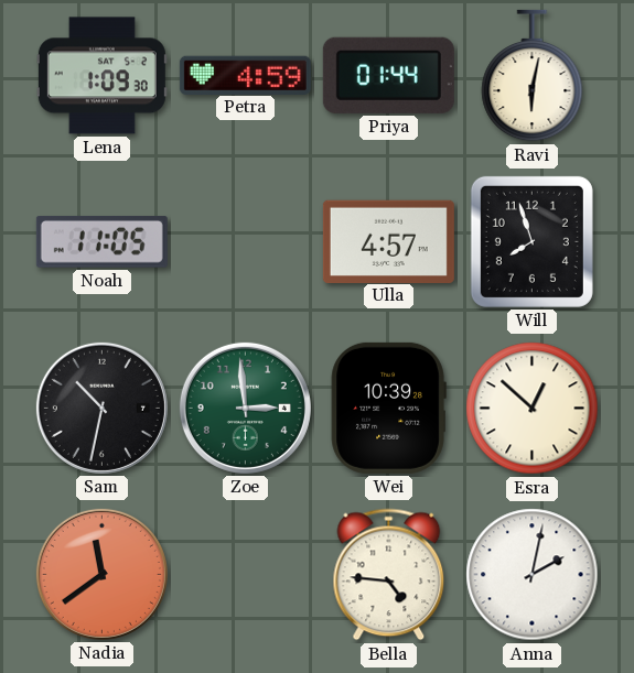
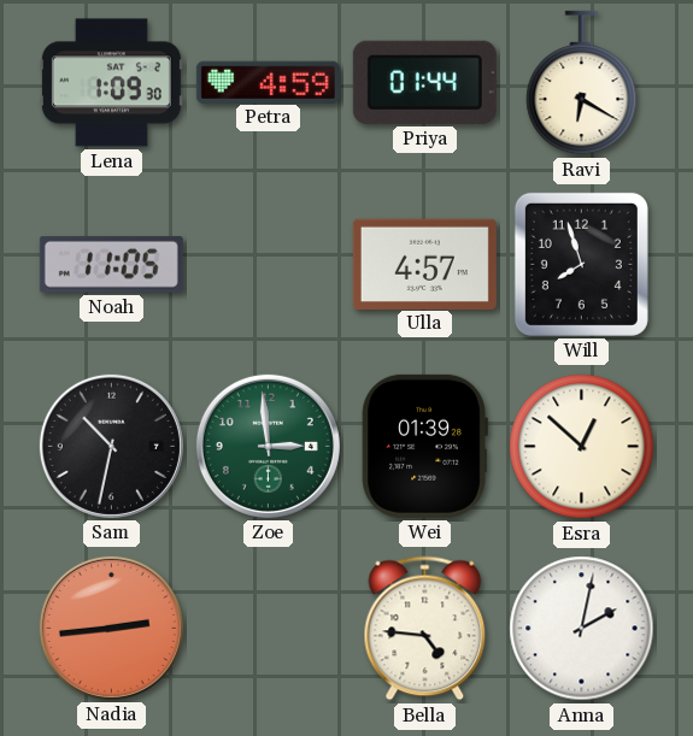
Ravi: 6:02 -> 6:20 (582, 83)
Wei: 10:39 -> 01:39 (424, 446)
Nadia: 11:39 -> 2:44 (111, 628)
